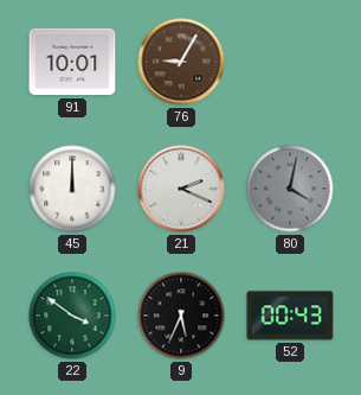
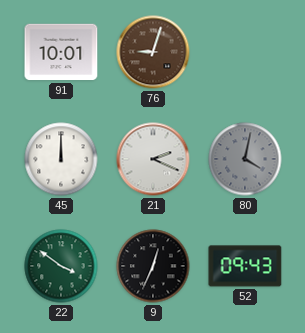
76: 9:05 -> 9:03 (153, 52)
9: 5:34 -> 12:34 (153, 266)
52: 00:43 -> 09:43 (245, 266)
